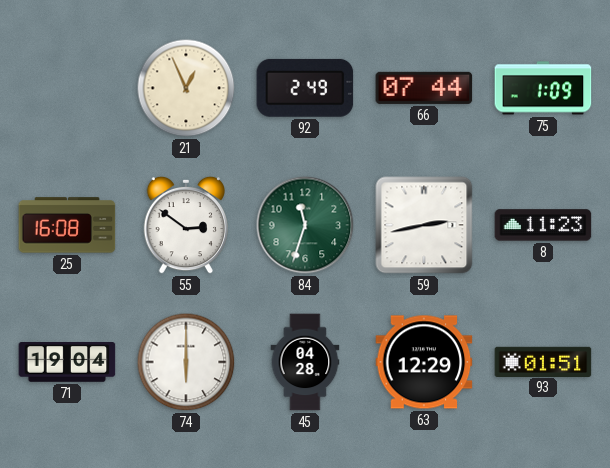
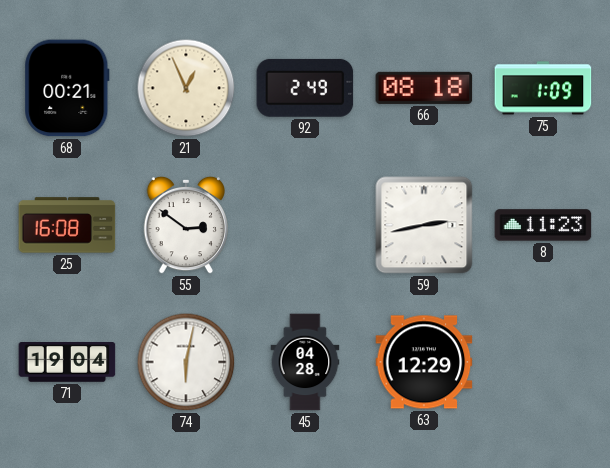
68: none -> 00:21 (67, 88)
66: 07:44 -> 08:18 (424, 88)
84: 11:33 -> none (305, 225)
74: 6:00 -> 6:02 (186, 362)
93: 01:51 -> none (543, 361)
